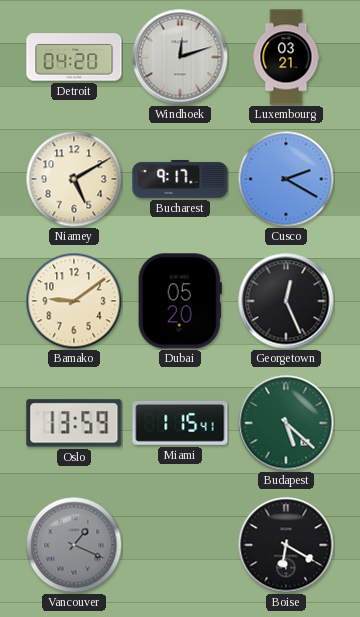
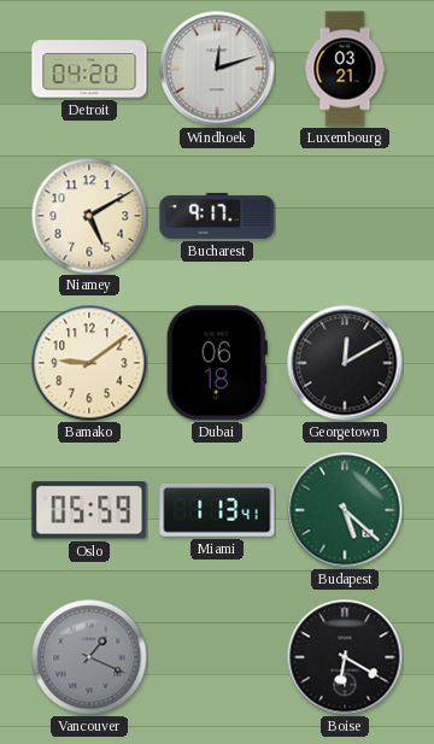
Cusco: 2:20 -> none (286, 179)
Dubai: 05:20 -> 06:18 (217, 363)
Georgetown: 12:26 -> 12:10 (345, 363)
Oslo: 13:59 -> 05:59 (89, 510)
Miami: 1:15 -> 1:13 (217, 510)
